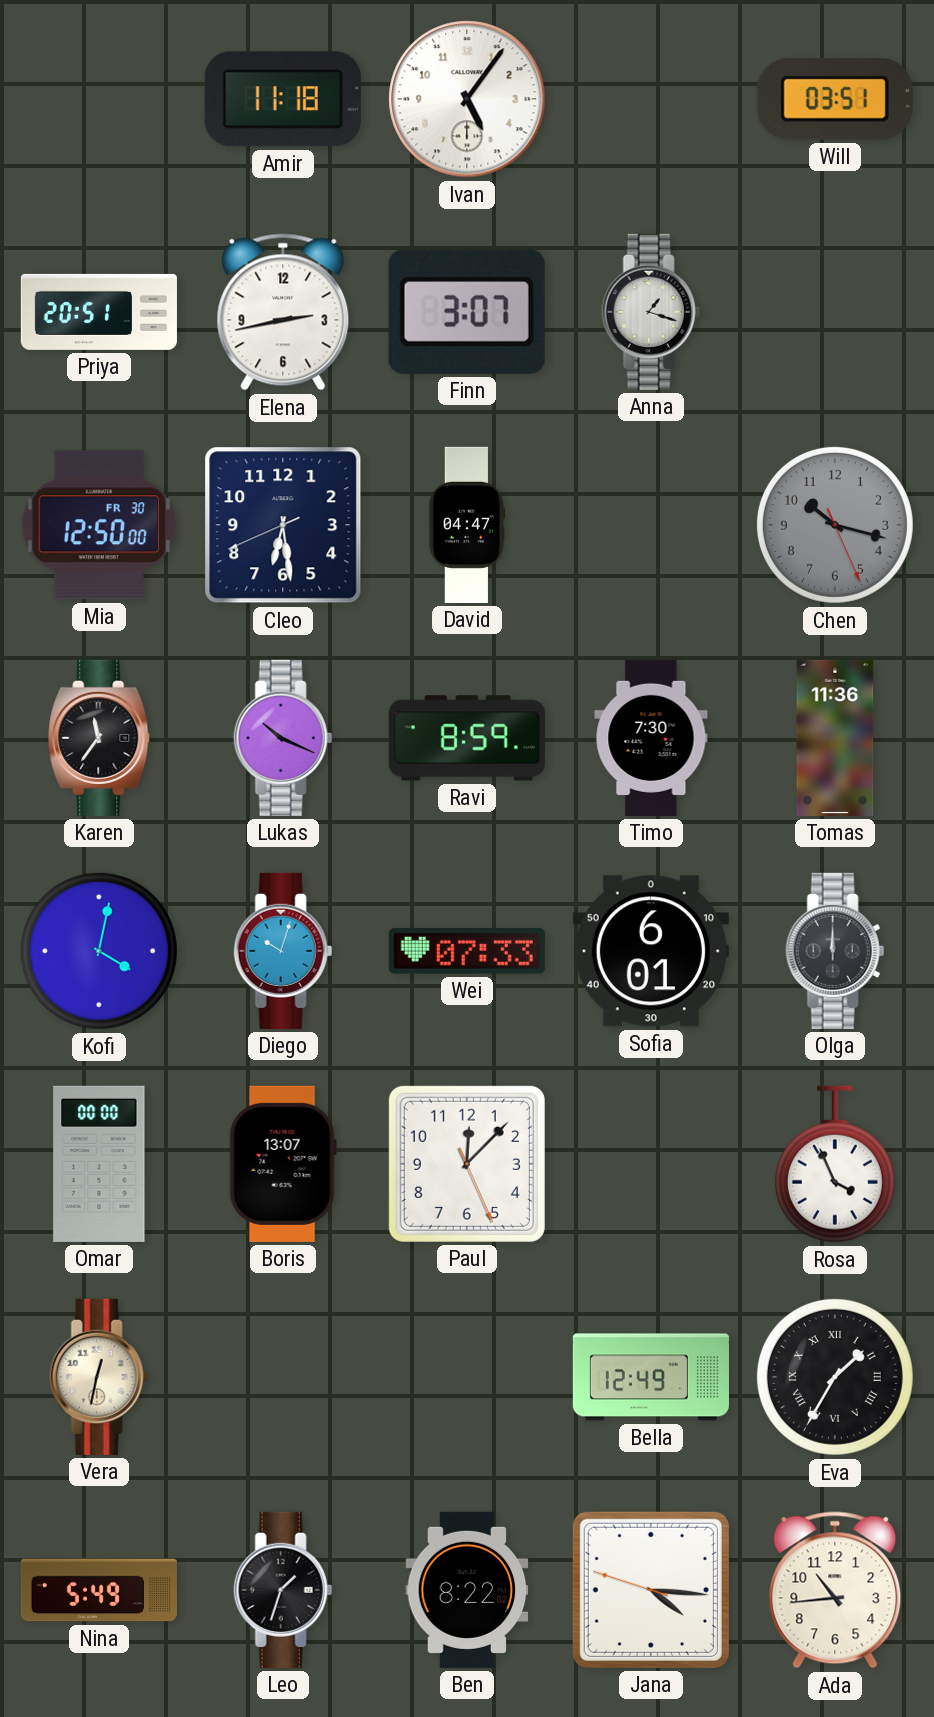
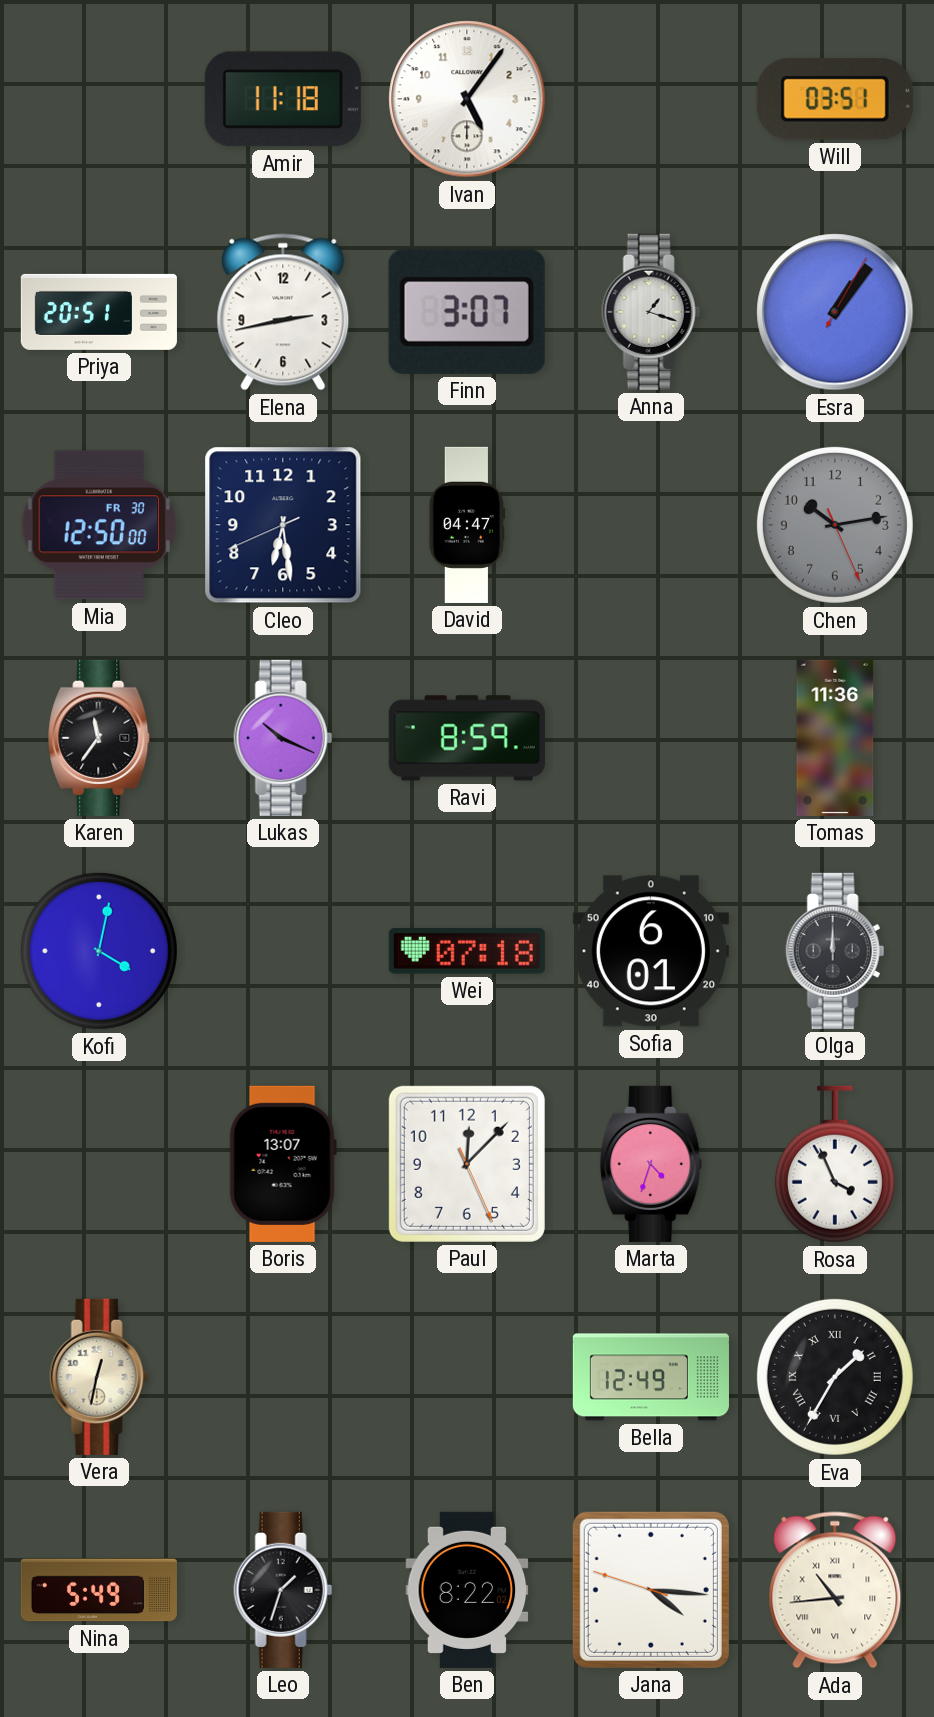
Esra: none -> 1:06 (835, 312)
Chen: 10:17 -> 10:13 (835, 525)
Timo: 7:30 -> none (651, 738)
Diego: 10:03 -> none (283, 951)
Wei: 07:33 -> 07:18 (467, 951)
Omar: 00:00 -> none (99, 1164)
Marta: none -> 4:33 (652, 1164)
Ada numerals: Arabic -> Roman (835, 1590)
